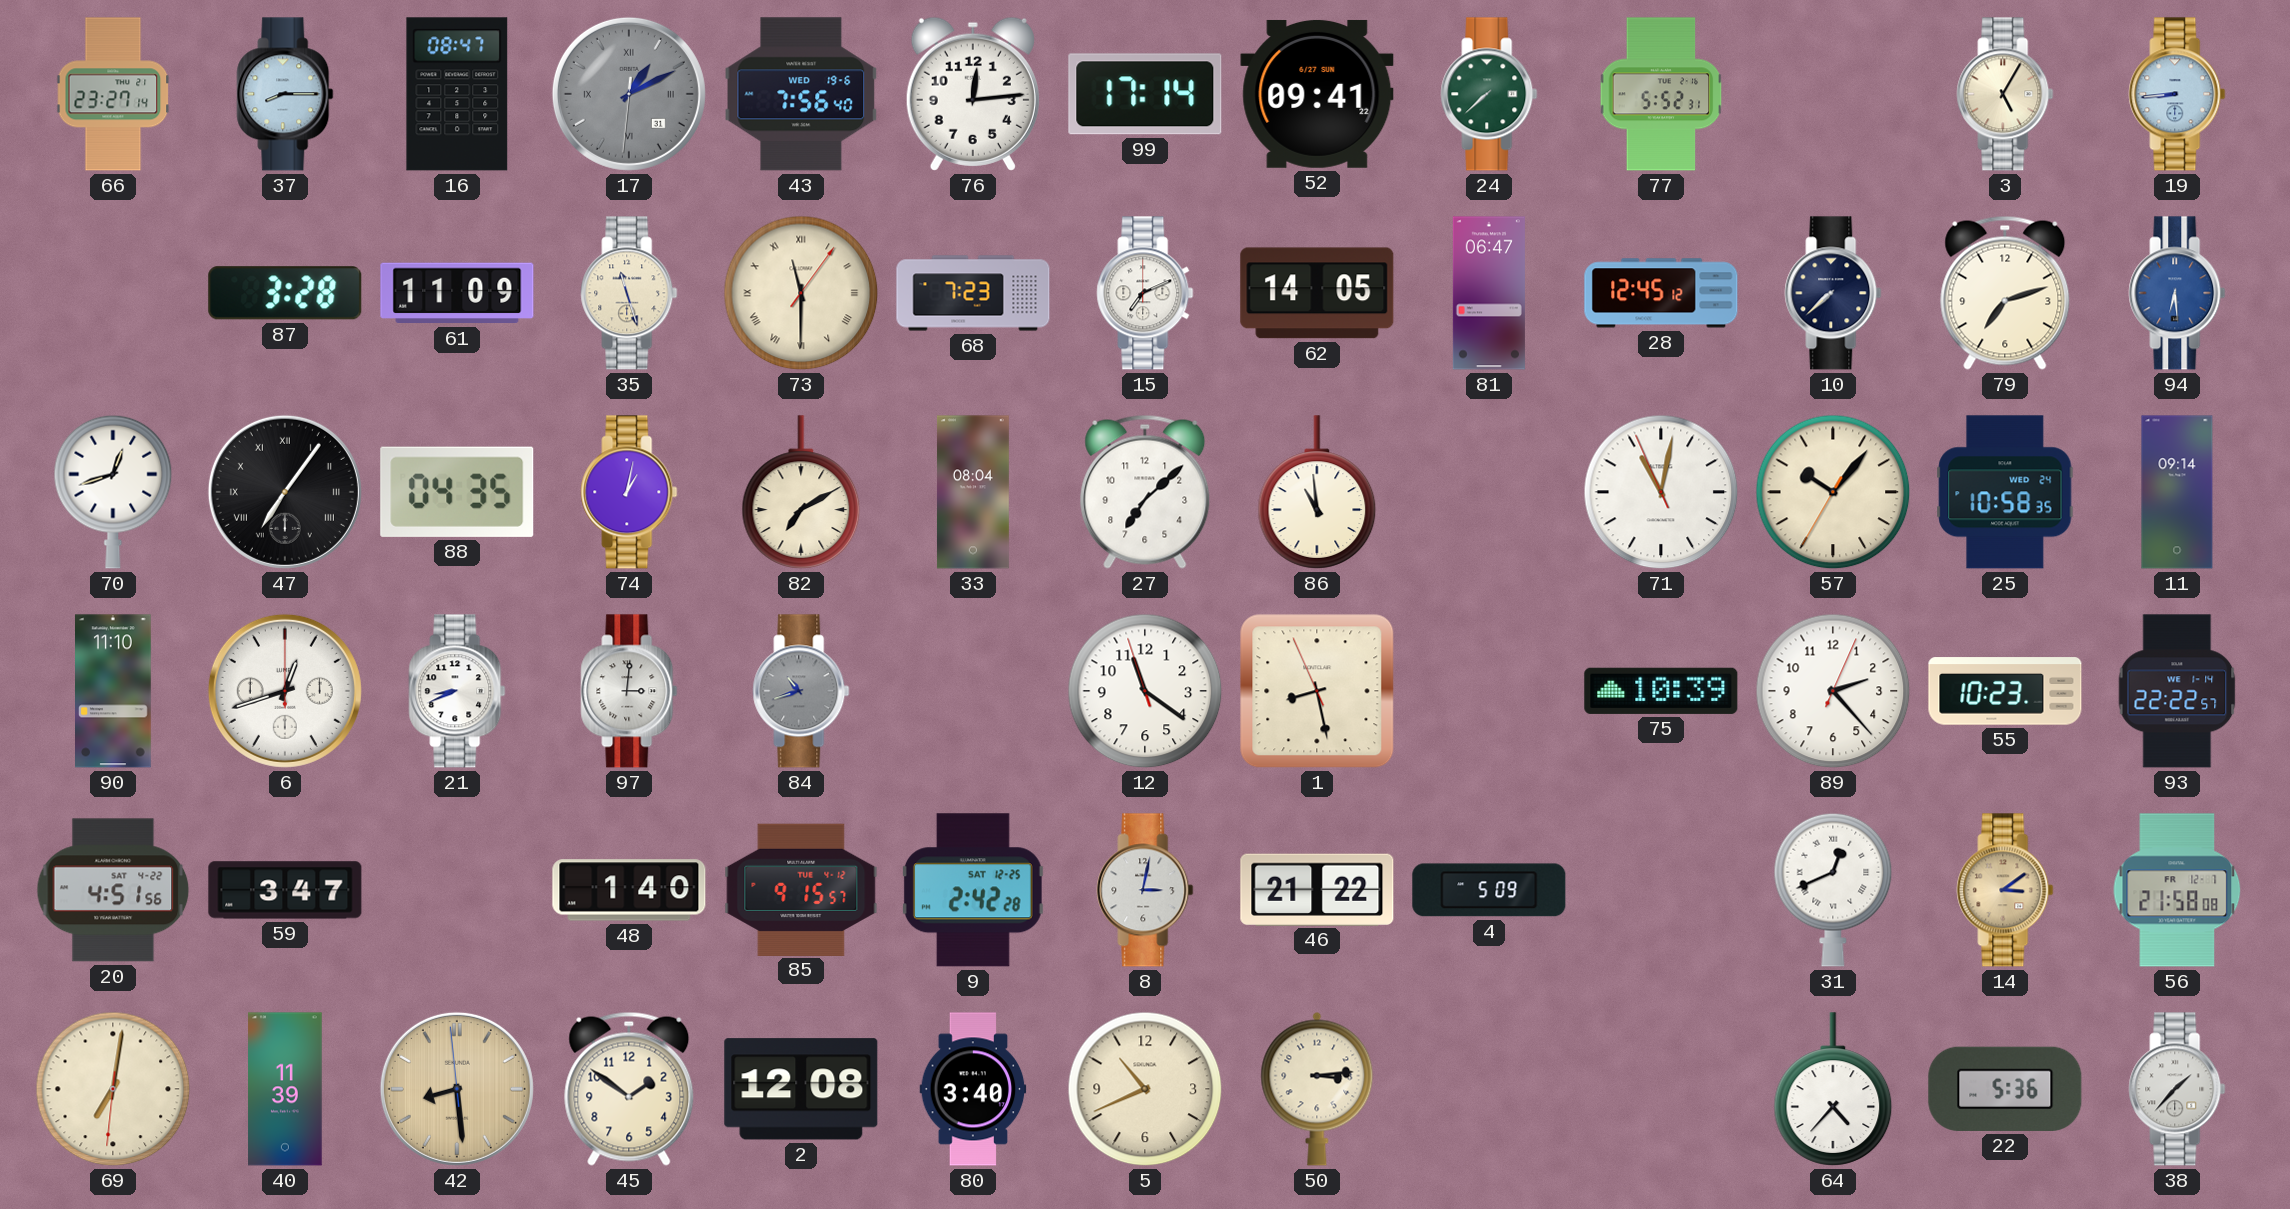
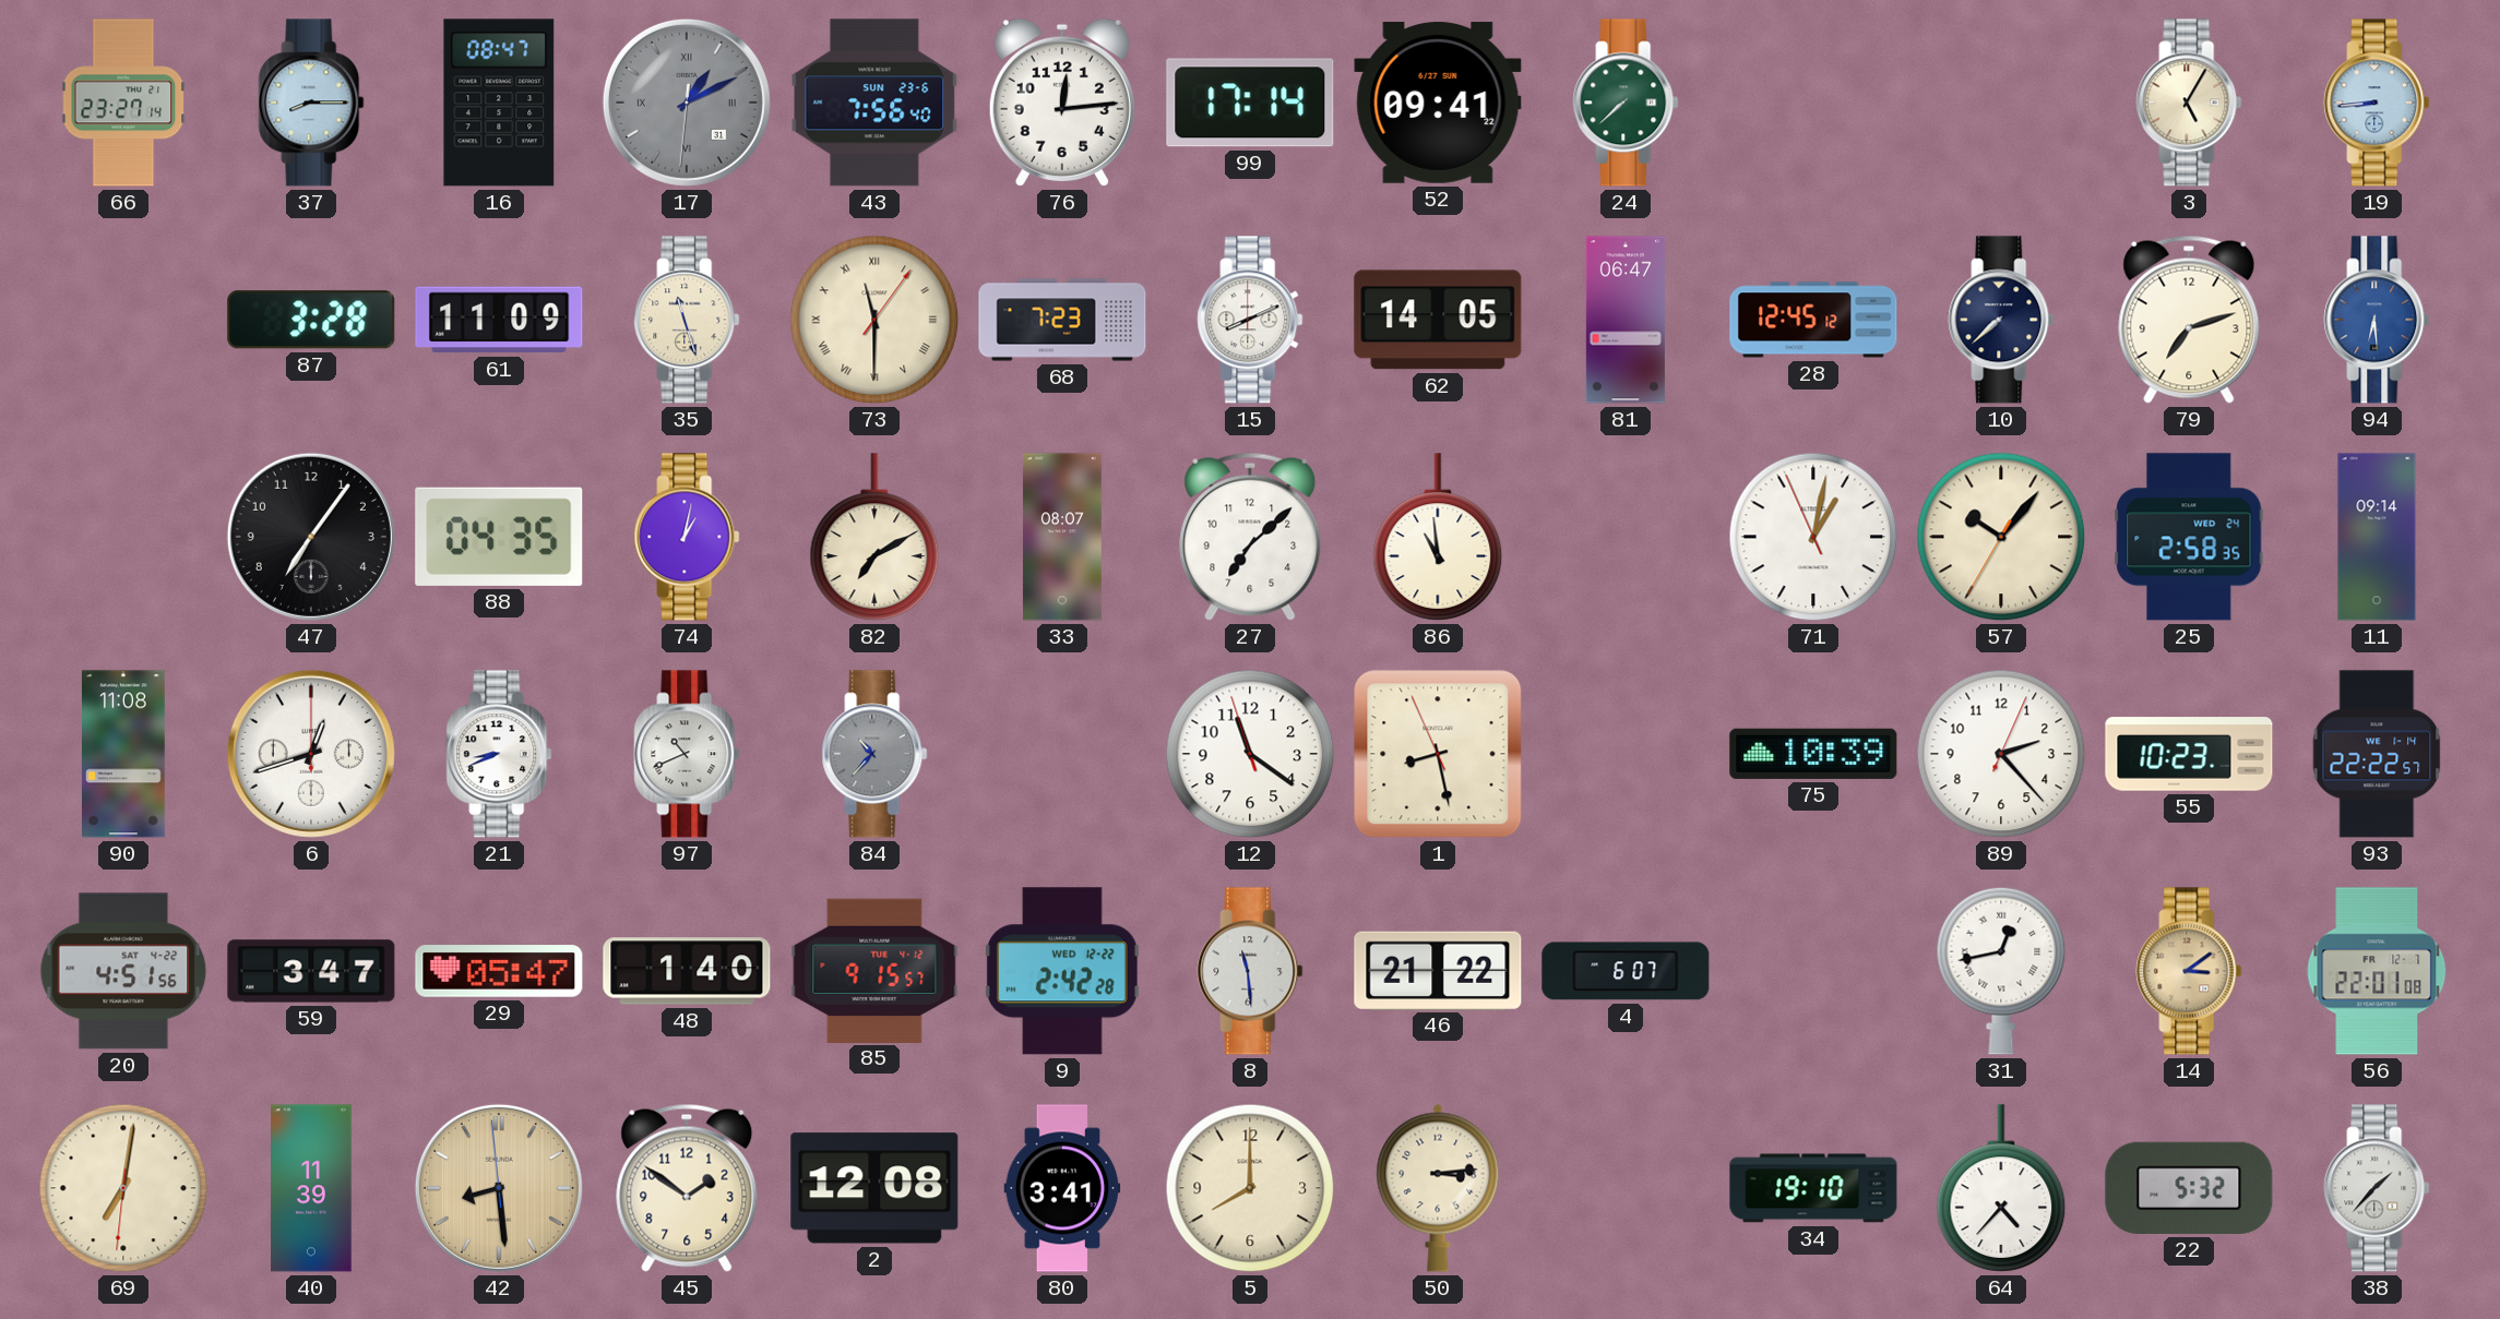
43 date: WED 19-6 -> SUN 23-6 (874, 103)
77: 5:52 -> none (1661, 94)
15: 7:11 -> 8:11 (1250, 320)
70: 12:42 -> none (113, 492)
47 numerals: Roman -> Arabic (311, 537)
33: 08:04 -> 08:07 (1062, 537)
71: 11:01 -> 1:01 (1813, 537)
25: 10:58 -> 2:58 (2189, 537)
90: 11:10 -> 11:08 (124, 754)
97: 3:01 -> 10:41 (687, 754)
84: 10:42 -> 10:37 (874, 754)
29: none -> 05:47 (499, 971)
9 date: SAT 12-25 -> WED 12-22 (1062, 971)
8: 3:02 -> 11:29 (1250, 971)
4: 5:09 -> 6:07 (1626, 971)
31: 12:41 -> 12:43 (2001, 971)
56: 21:58 -> 22:01 (2377, 971)
80: 3:40 -> 3:41 (1062, 1188)
5: 10:41 -> 8:00 (1250, 1188)
34: none -> 19:10 (1813, 1188)
22: 5:36 -> 5:32 (2189, 1188)
